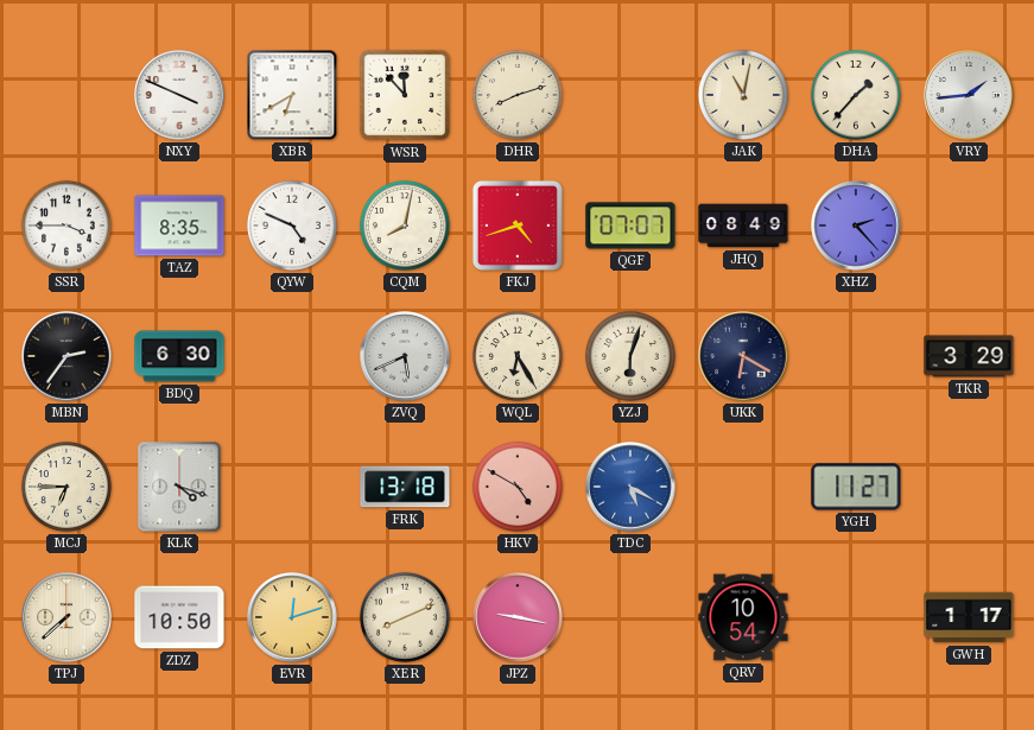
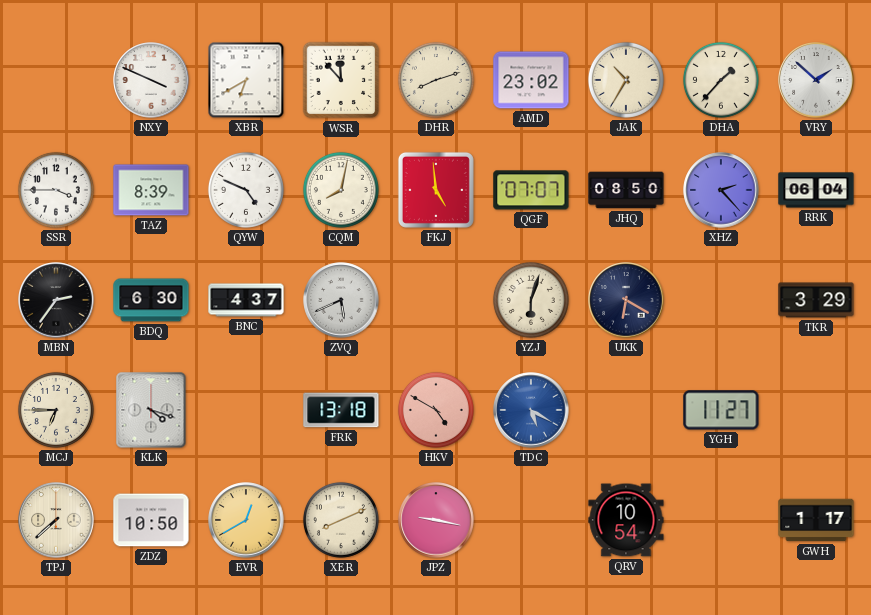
AMD: none -> 23:02 (531, 80)
JAK: 11:02 -> 10:35 (626, 80)
VRY: 1:44 -> 1:52 (816, 80)
TAZ: 8:35 -> 8:39 (151, 190)
FKJ: 4:42 -> 4:59 (436, 190)
JHQ: 08:49 -> 08:50 (626, 190)
RRK: none -> 06:04 (816, 190)
BNC: none -> 4:37 (246, 300)
WQL: 6:25 -> none (518, 356)
EVR: 12:12 -> 12:40 (246, 520)
